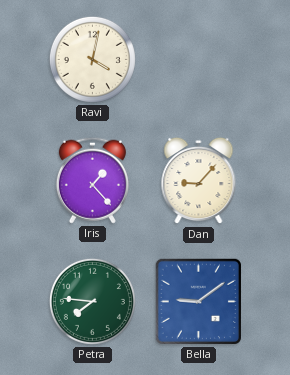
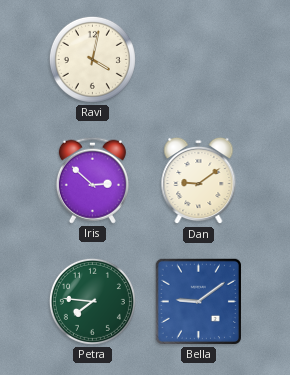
Iris: 1:23 -> 2:52 (92, 180)
Dan: 9:07 -> 9:09 (199, 181)
